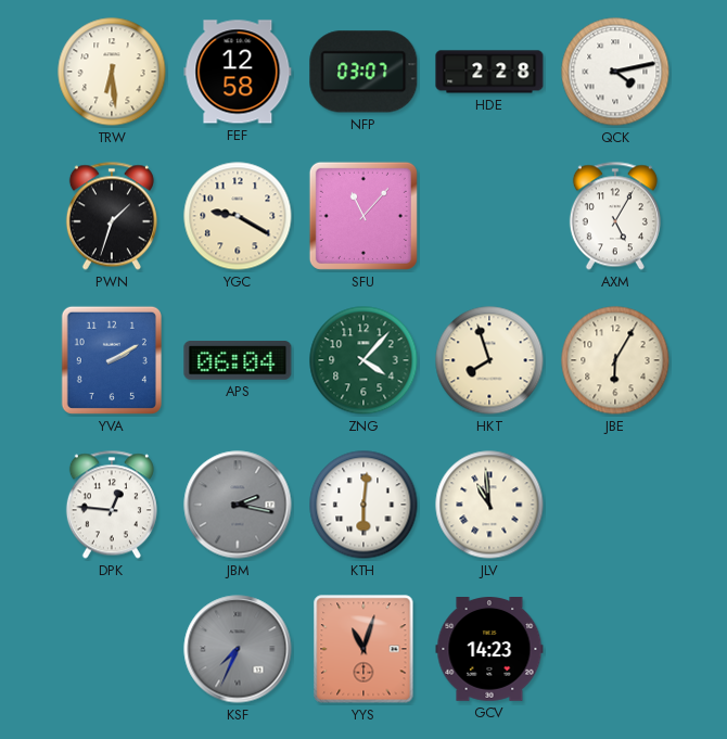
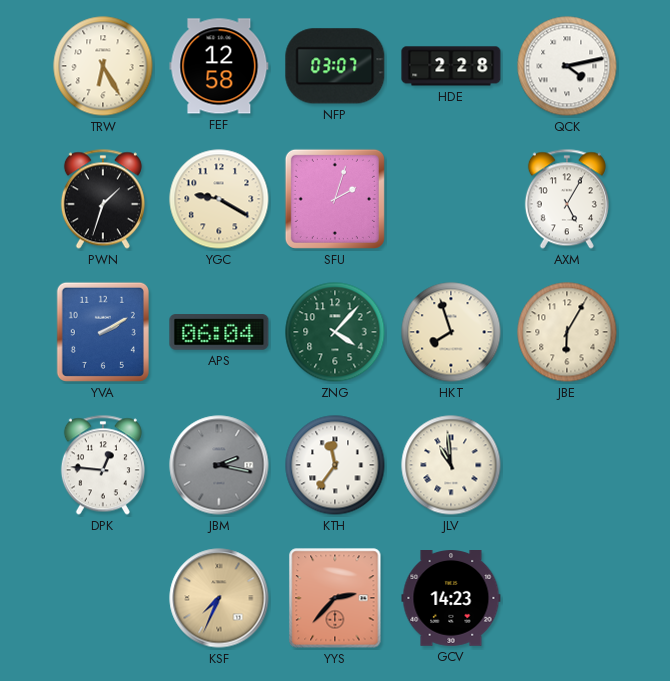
TRW: 6:29 -> 6:25 (103, 66)
SFU: 11:07 -> 2:03 (335, 199)
KTH: 6:01 -> 11:36 (335, 465)
KSF dial: grey -> champagne (219, 598)
YYS: 11:03 -> 2:37 (335, 598)
